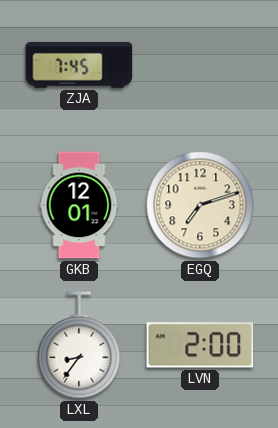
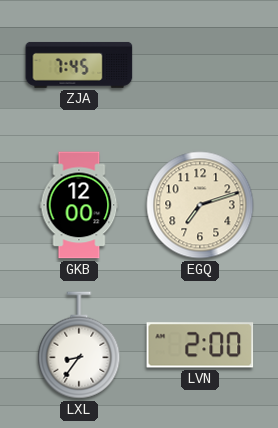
GKB: 12:01 -> 12:00 (79, 205)
